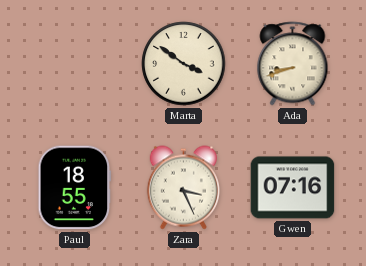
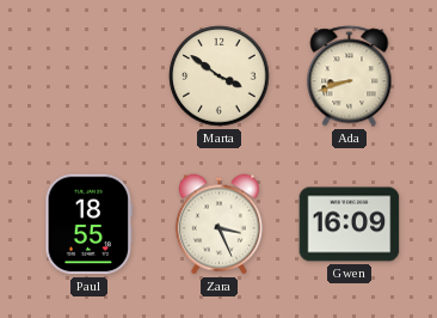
Gwen: 07:16 -> 16:09 (350, 225)
